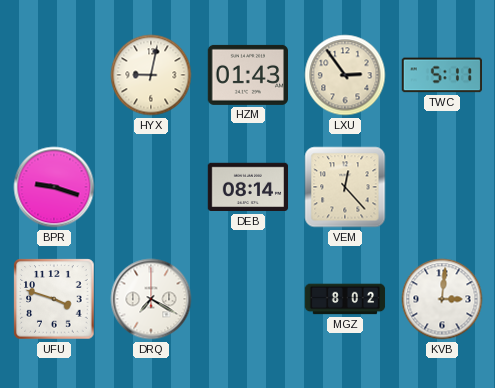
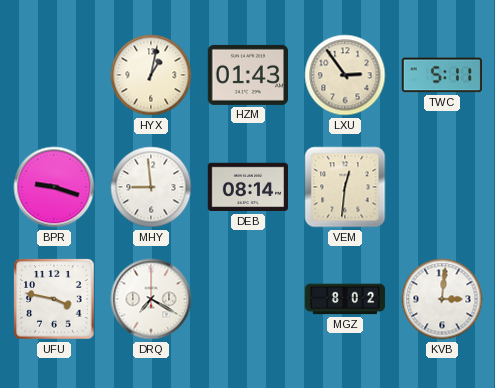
HYX: 9:02 -> 1:02 (151, 75)
MHY: none -> 8:59 (151, 187)
VEM: 12:23 -> 12:31 (345, 187)
UFU: 3:48 -> 3:47 (54, 299)
